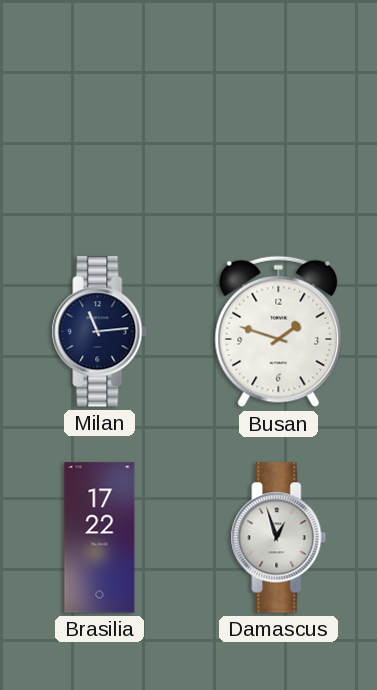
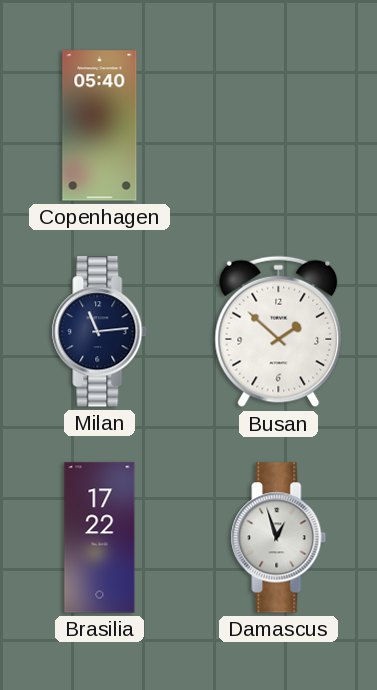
Copenhagen: none -> 05:40 (100, 126)
Busan: 1:48 -> 1:52 (279, 332)
